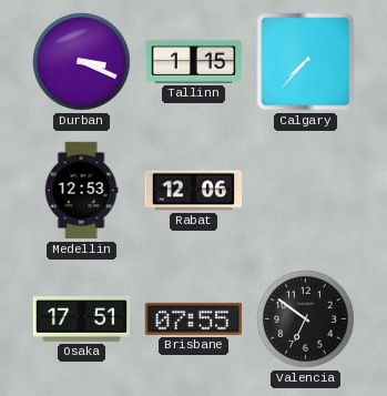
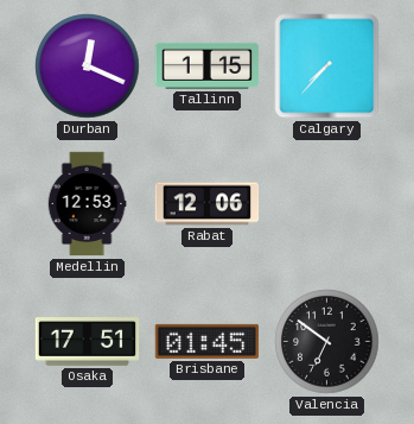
Durban: 3:19 -> 12:19 (88, 67)
Brisbane: 07:55 -> 01:45 (206, 341)
